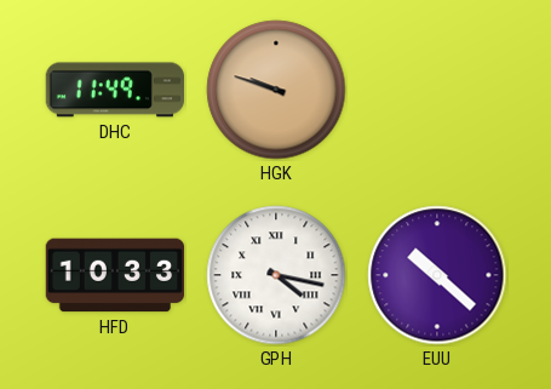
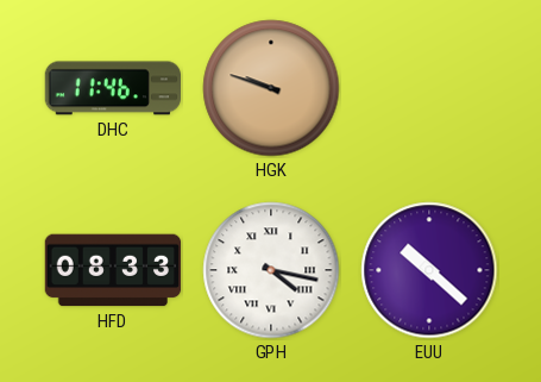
DHC: 11:49 -> 11:46 (112, 88)
HFD: 10:33 -> 08:33 (113, 270)
